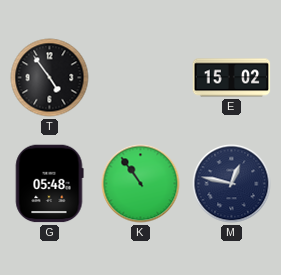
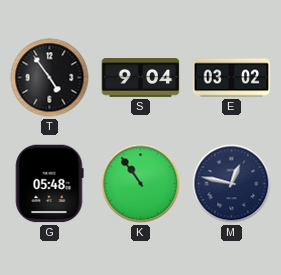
S: none -> 9:04 (141, 78)
E: 15:02 -> 03:02 (232, 78)
